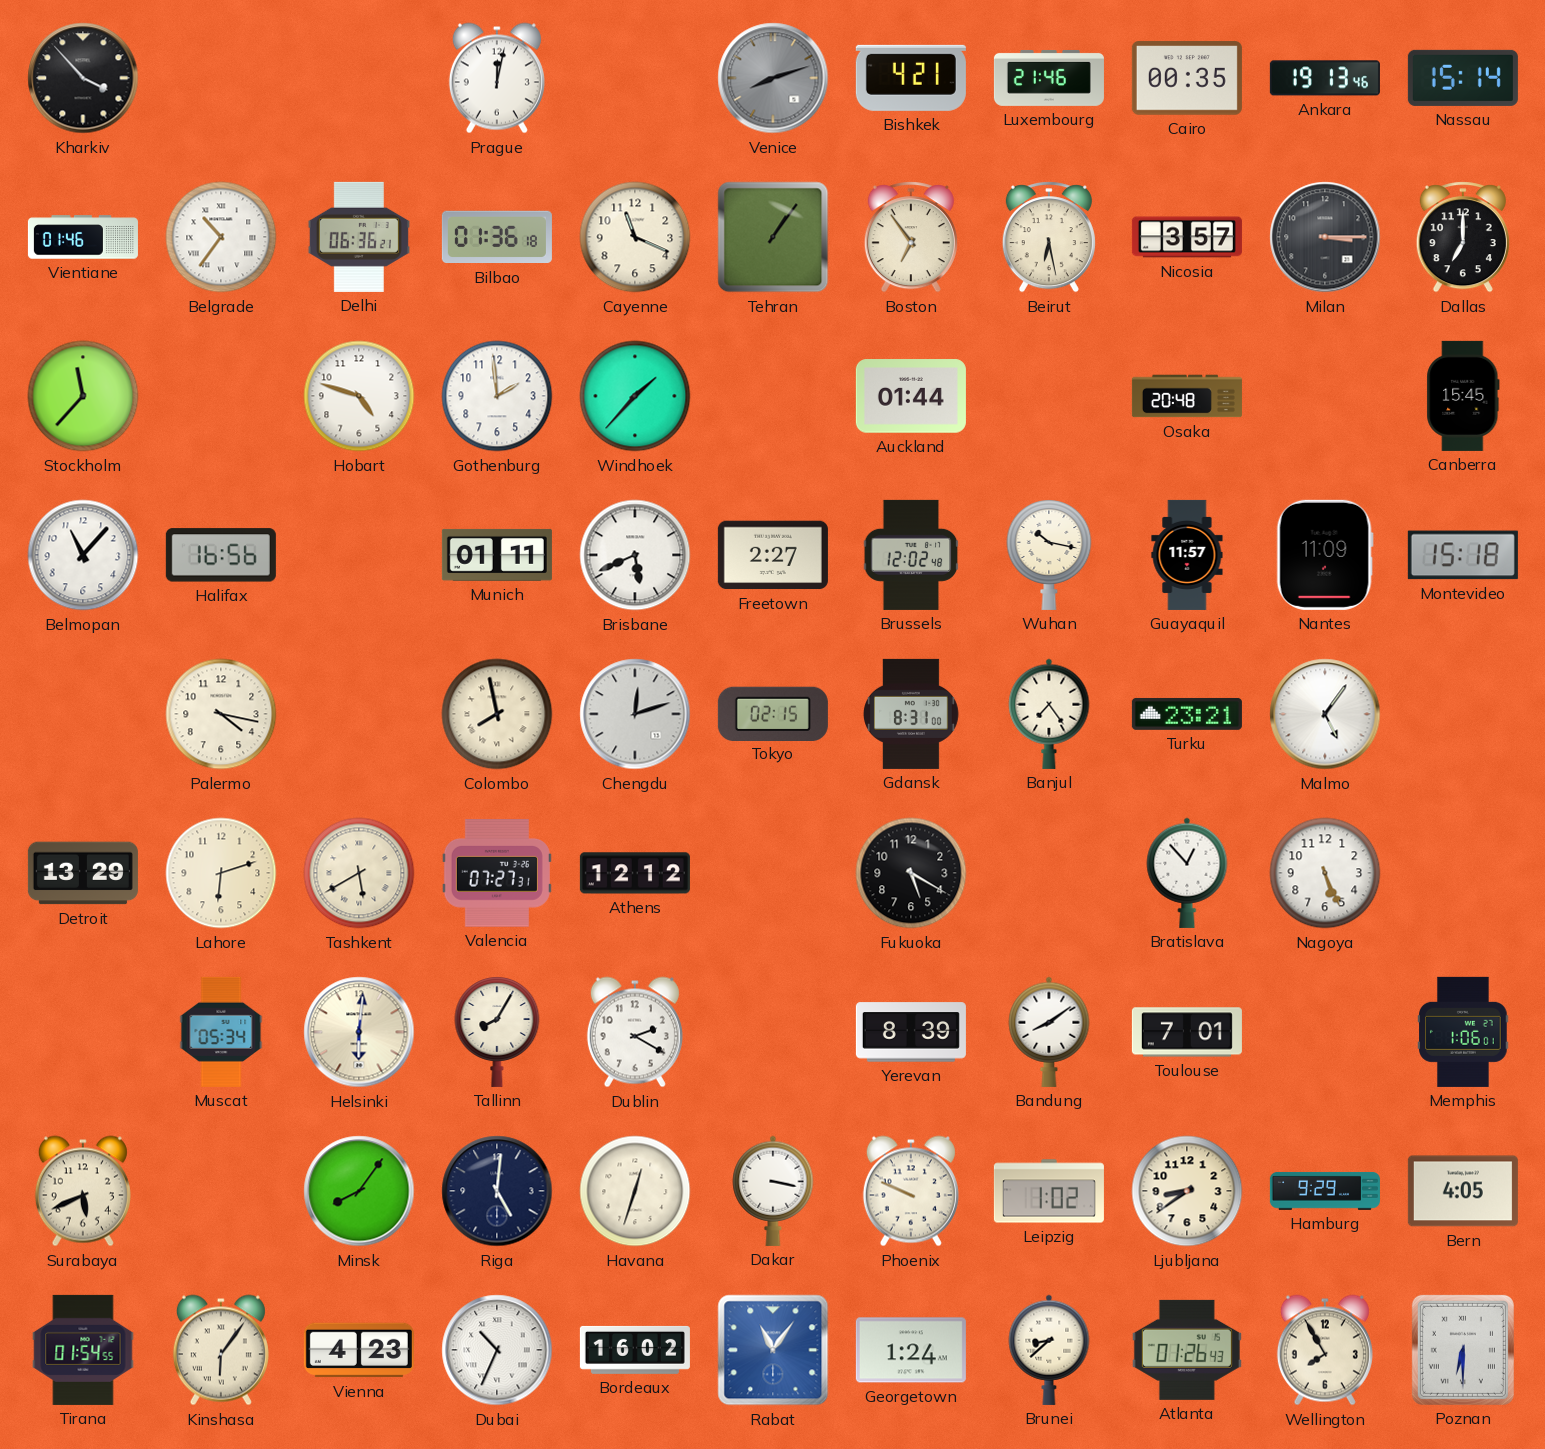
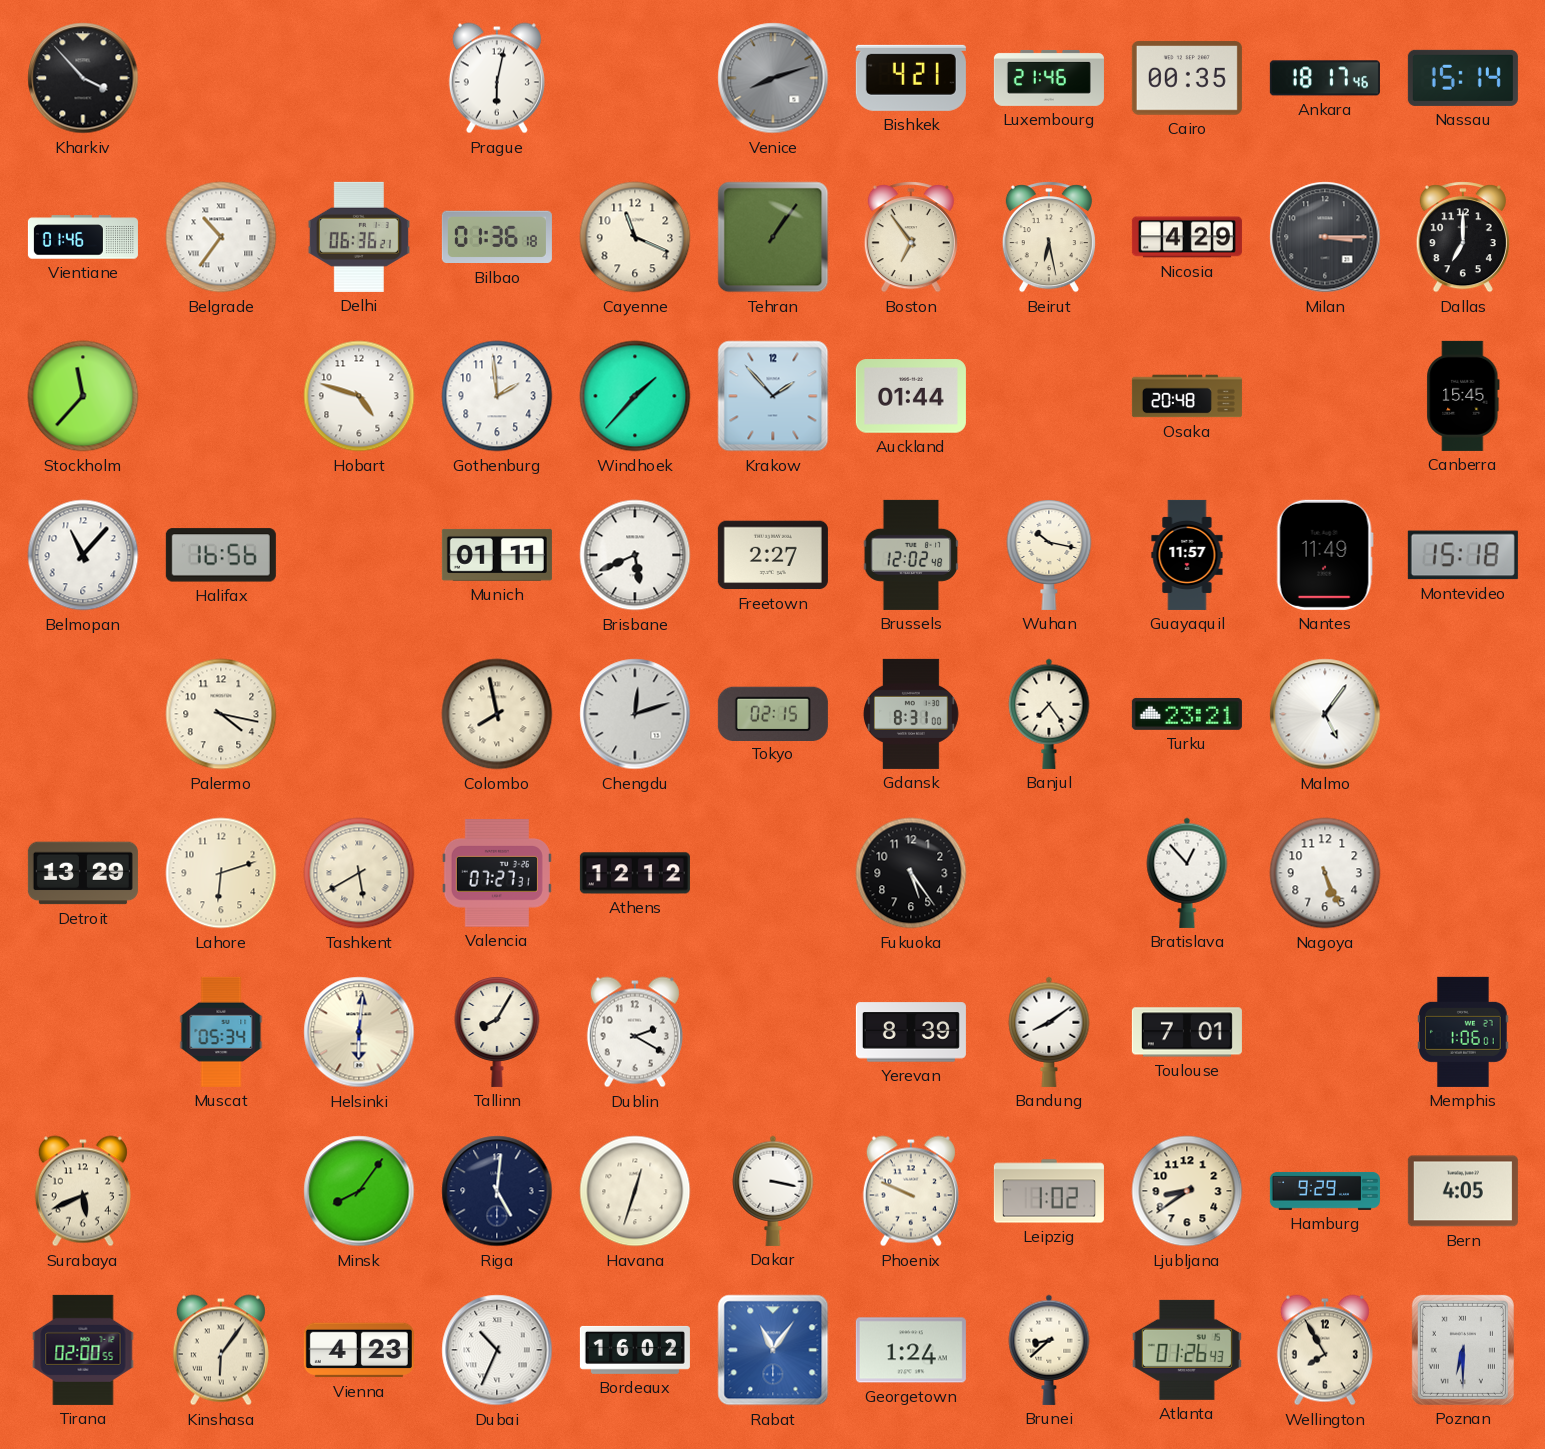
Prague: 12:02 -> 6:02 (497, 78)
Ankara: 19:13 -> 18:17 (1325, 78)
Nicosia: 3:57 -> 4:29 (1187, 237)
Krakow: none -> 1:53 (773, 396)
Nantes: 11:09 -> 11:49 (1325, 555)
Fukuoka: 5:20 -> 5:24 (911, 873)
Tirana: 01:54 -> 02:00 (83, 1350)
